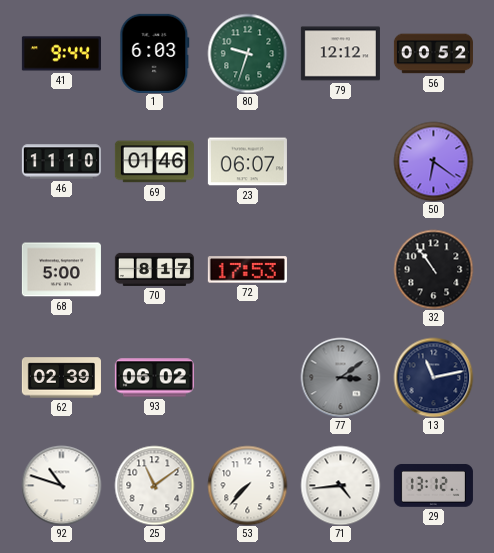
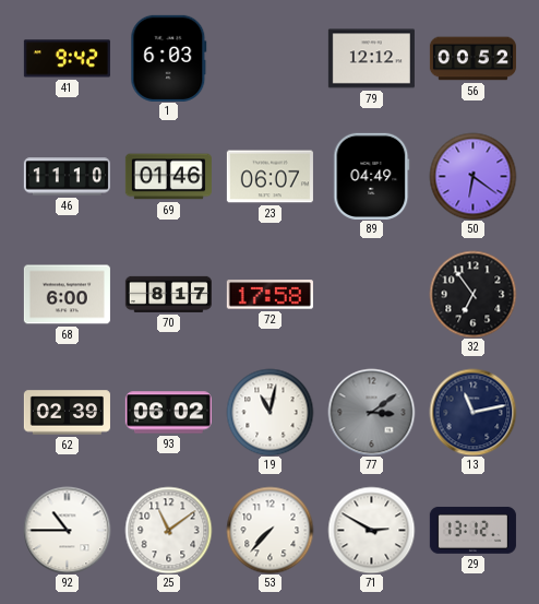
41: 9:44 -> 9:42 (67, 59)
80: 9:33 -> none (247, 53)
89: none -> 04:49 (372, 176)
68: 5:00 -> 6:00 (67, 295)
72: 17:53 -> 17:58 (269, 295)
32: 10:54 -> 6:54 (472, 294)
19: none -> 11:02 (269, 412)
92: 10:48 -> 10:45 (67, 530)
71: 4:44 -> 2:50 (371, 530)
